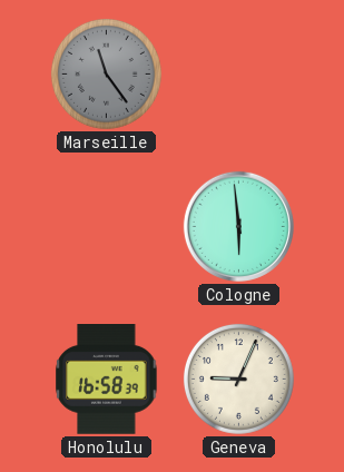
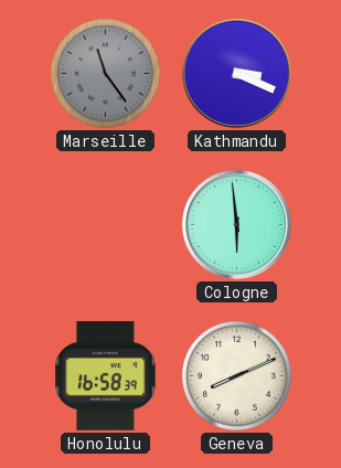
Kathmandu: none -> 3:19 (236, 73)
Geneva: 9:04 -> 8:11 (236, 375)
